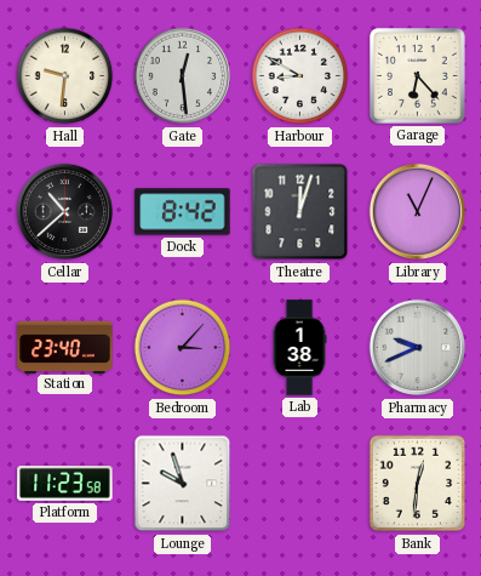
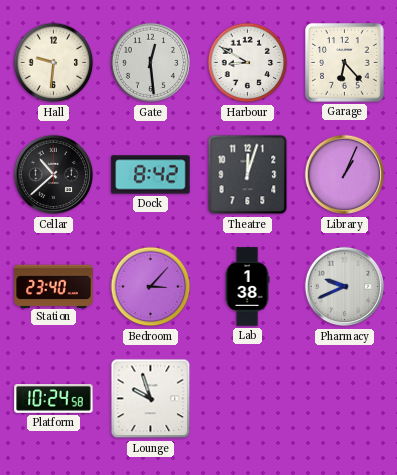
Library: 11:04 -> 1:04 (345, 175)
Platform: 11:23 -> 10:24 (54, 399)
Bank: 12:31 -> none (418, 484)
